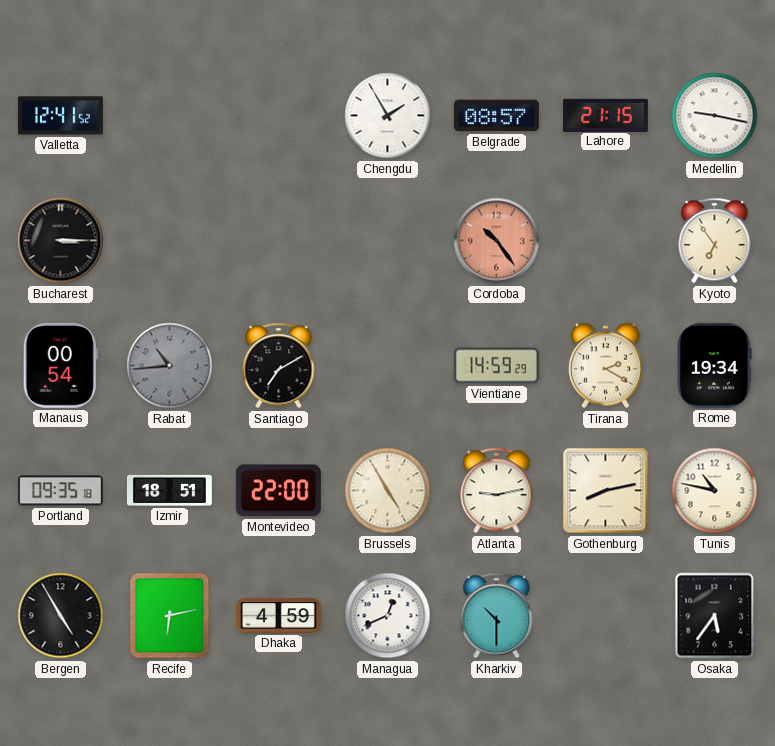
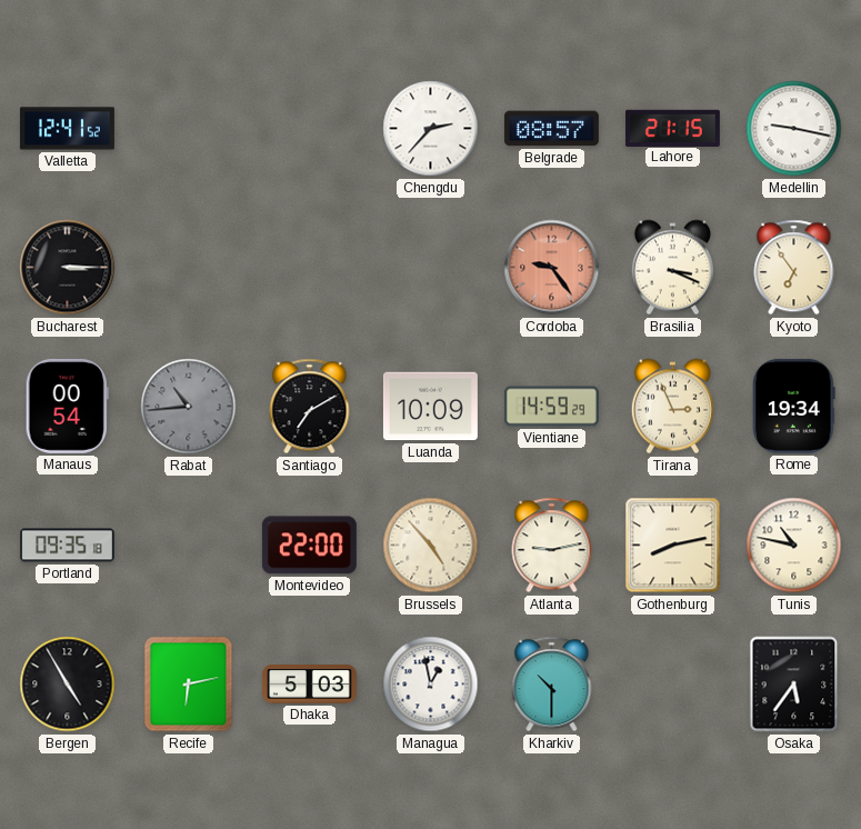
Chengdu: 1:55 -> 2:37 (431, 129)
Cordoba: 10:24 -> 9:24 (552, 268)
Brasilia: none -> 3:19 (672, 268)
Luanda: none -> 10:09 (430, 407)
Tirana: 2:20 -> 2:56 (672, 407)
Izmir: 18:51 -> none (169, 490)
Brussels: 4:55 -> 4:53 (431, 546)
Dhaka: 4:59 -> 5:03 (309, 685)
Managua: 12:41 -> 12:58 (431, 685)
